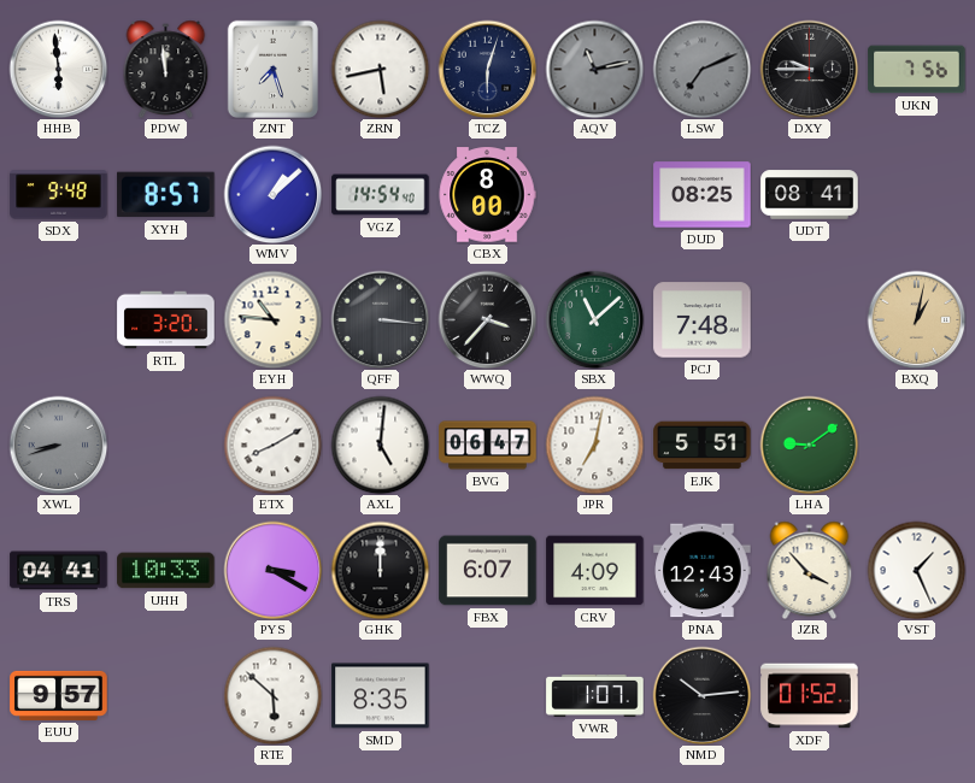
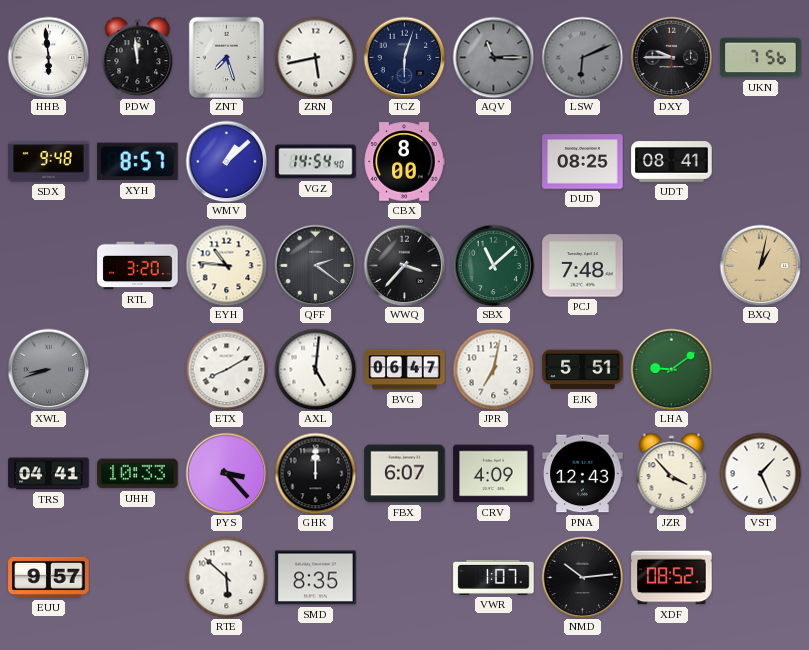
AQV: 11:13 -> 11:15 (493, 57)
LSW: 7:11 -> 6:11 (582, 57)
QFF: 3:16 -> 2:21 (315, 265)
PYS: 3:20 -> 3:23 (226, 473)
XDF: 01:52 -> 08:52 (672, 578)
